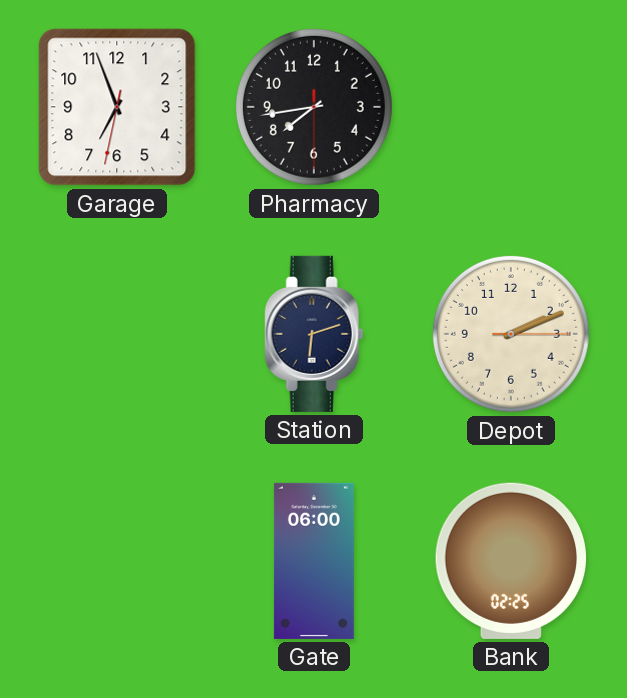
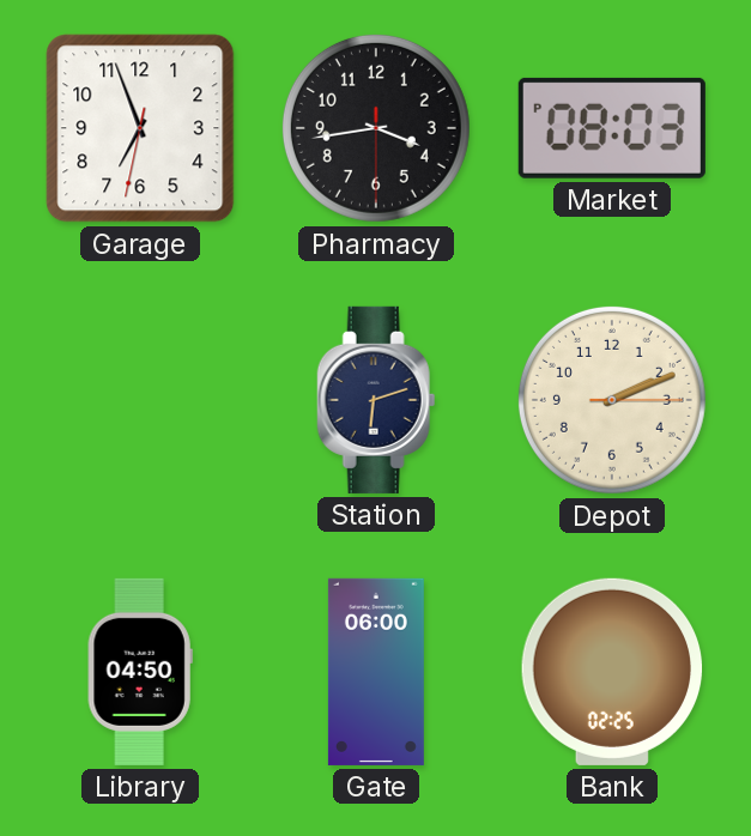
Pharmacy: 7:43 -> 3:43 (376, 128)
Market: none -> 08:03 (612, 128)
Library: none -> 04:50 (140, 672)
